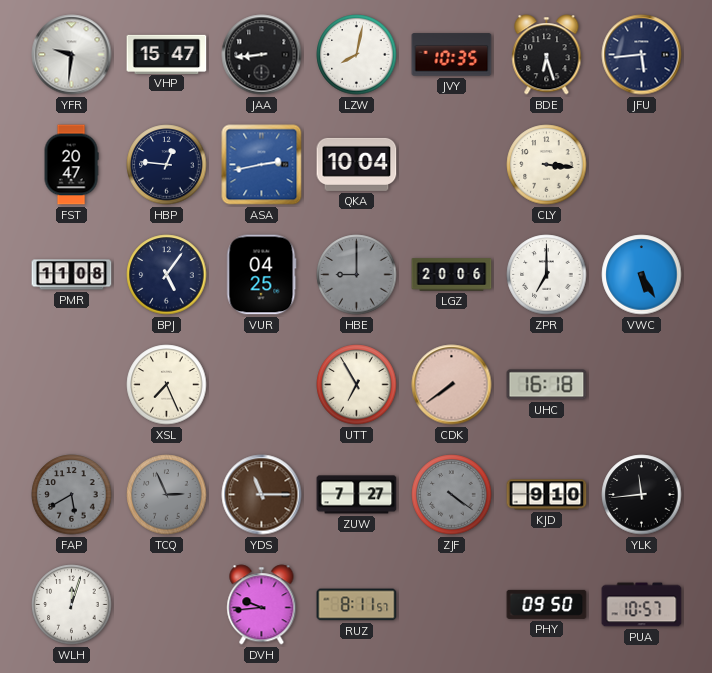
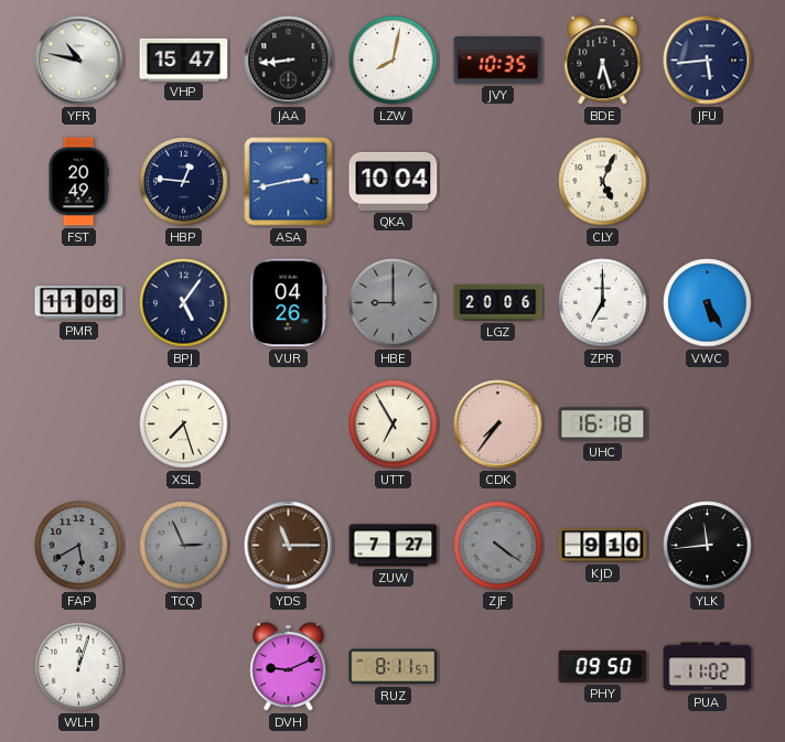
YFR: 9:31 -> 10:47 (79, 61)
FST: 20:47 -> 20:49 (78, 182)
CLY: 3:16 -> 5:04 (603, 182)
VUR: 04:25 -> 04:26 (289, 303)
XSL: 7:26 -> 7:27 (184, 424)
CDK: 7:39 -> 7:36 (498, 424)
DVH: 9:44 -> 9:11 (289, 667)
PUA: 10:57 -> 11:02 (708, 667)
